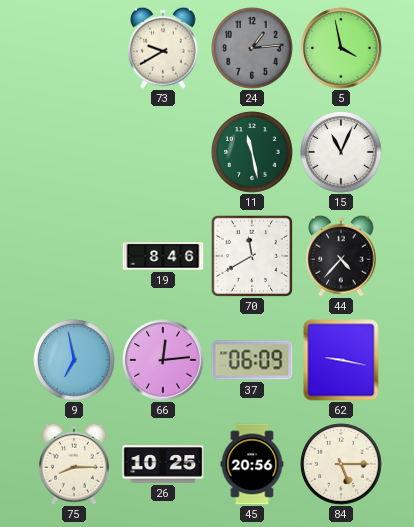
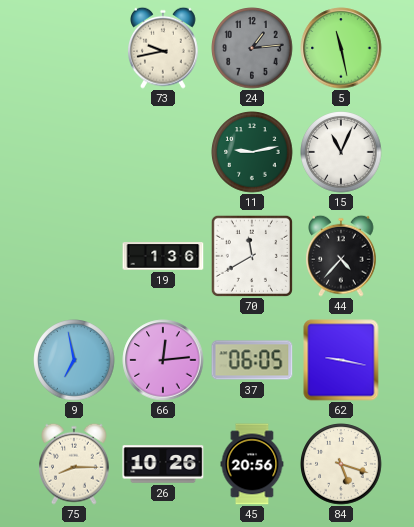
73: 9:40 -> 9:43 (164, 48)
5: 3:58 -> 11:28 (341, 48)
11: 11:28 -> 9:13 (252, 152)
19: 8:46 -> 1:36 (163, 256)
37: 06:09 -> 06:05 (252, 360)
26: 10:25 -> 10:26 (163, 464)
84: 5:15 -> 5:18 (341, 464)
